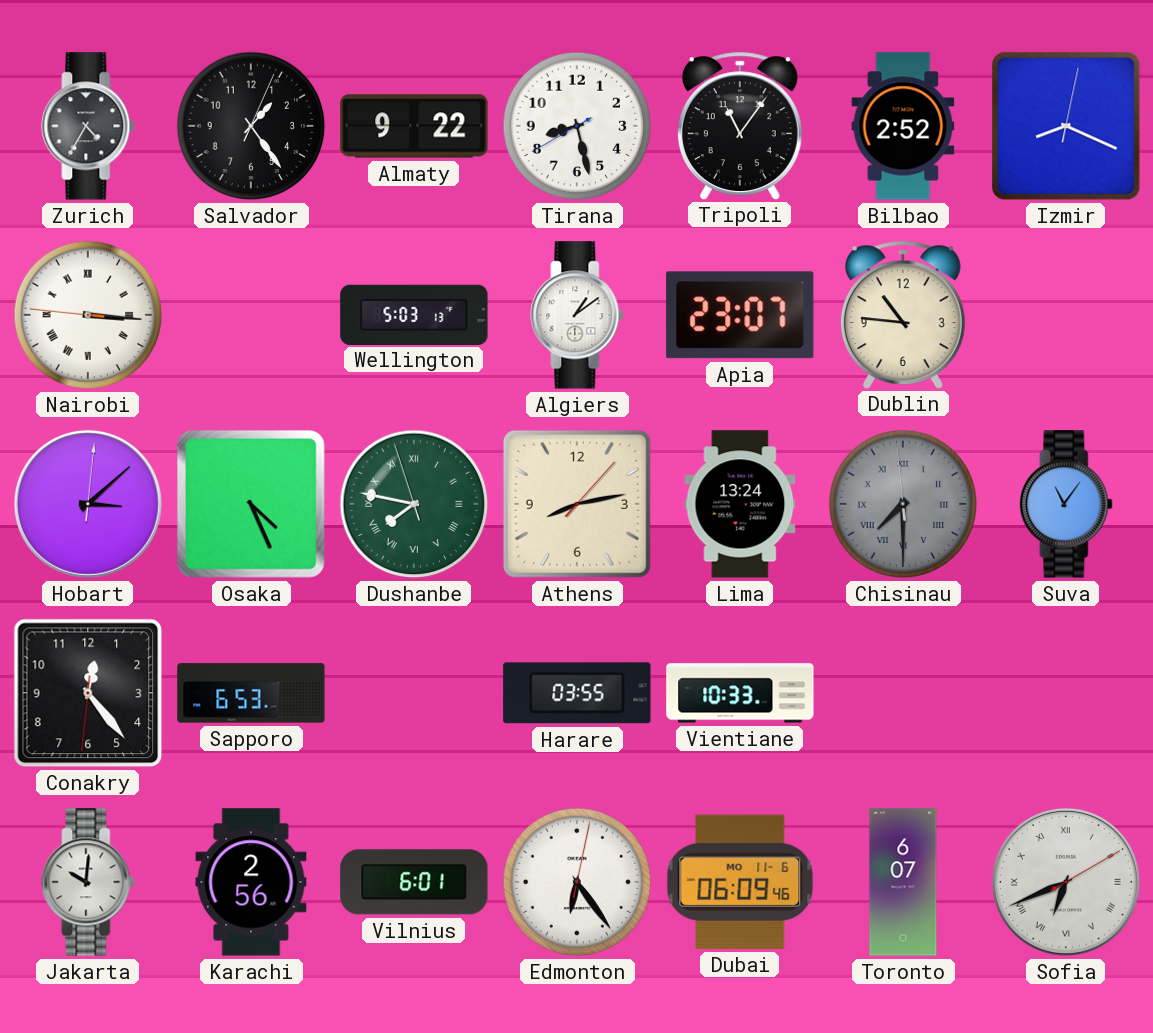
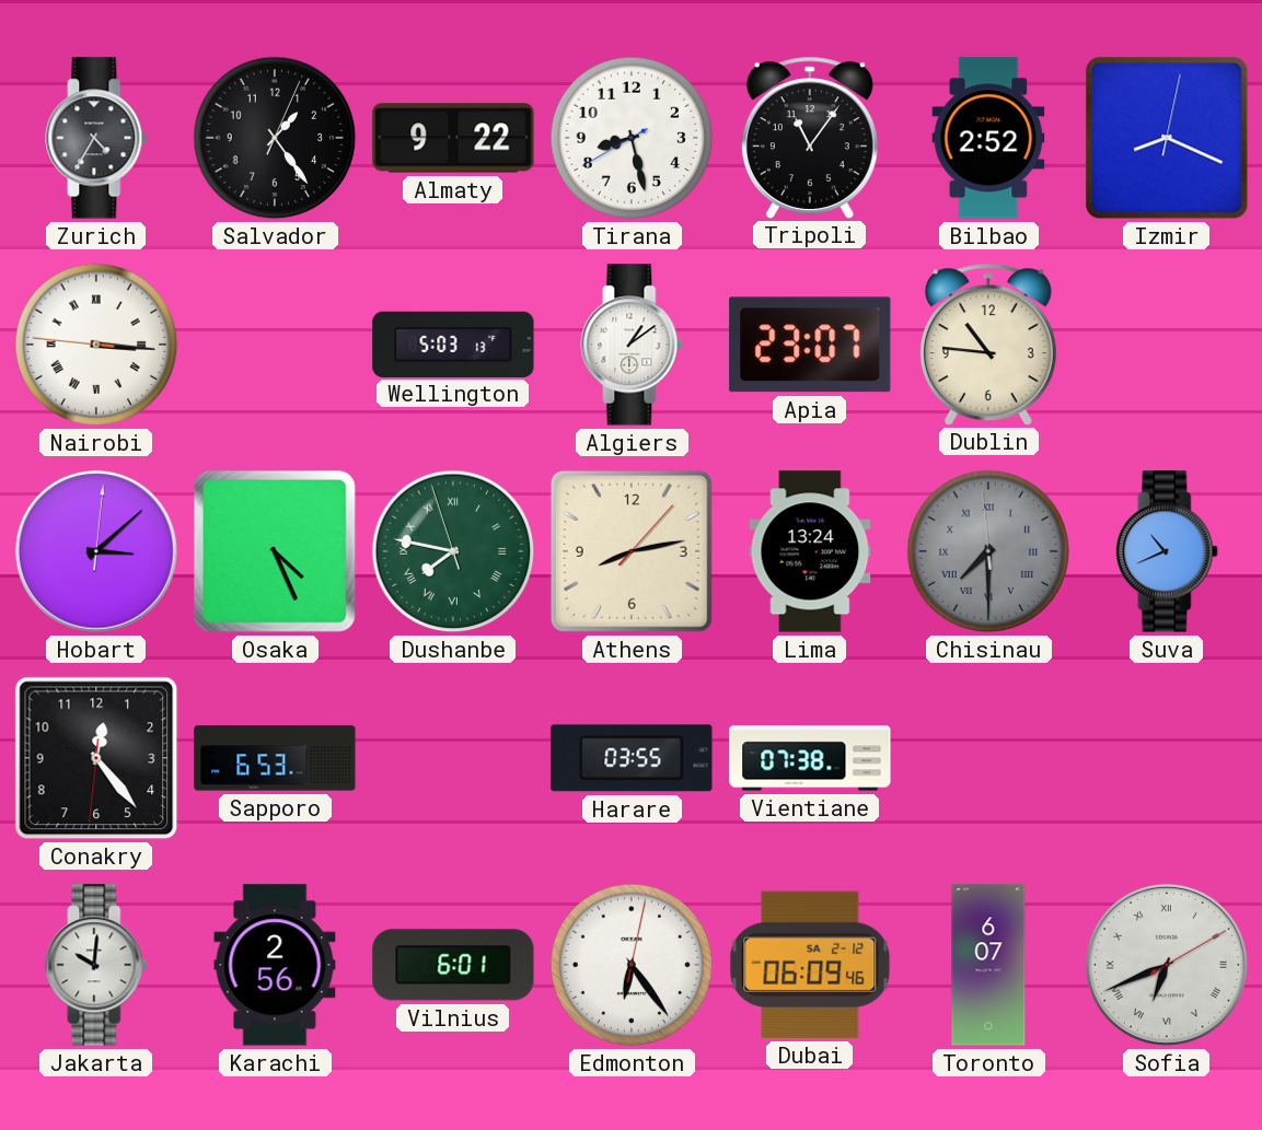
Suva: 11:06 -> 10:41 (1167, 551)
Vientiane: 10:33 -> 07:38 (810, 758)
Dubai date: MO 11-6 -> SA 2-12 (810, 965)
